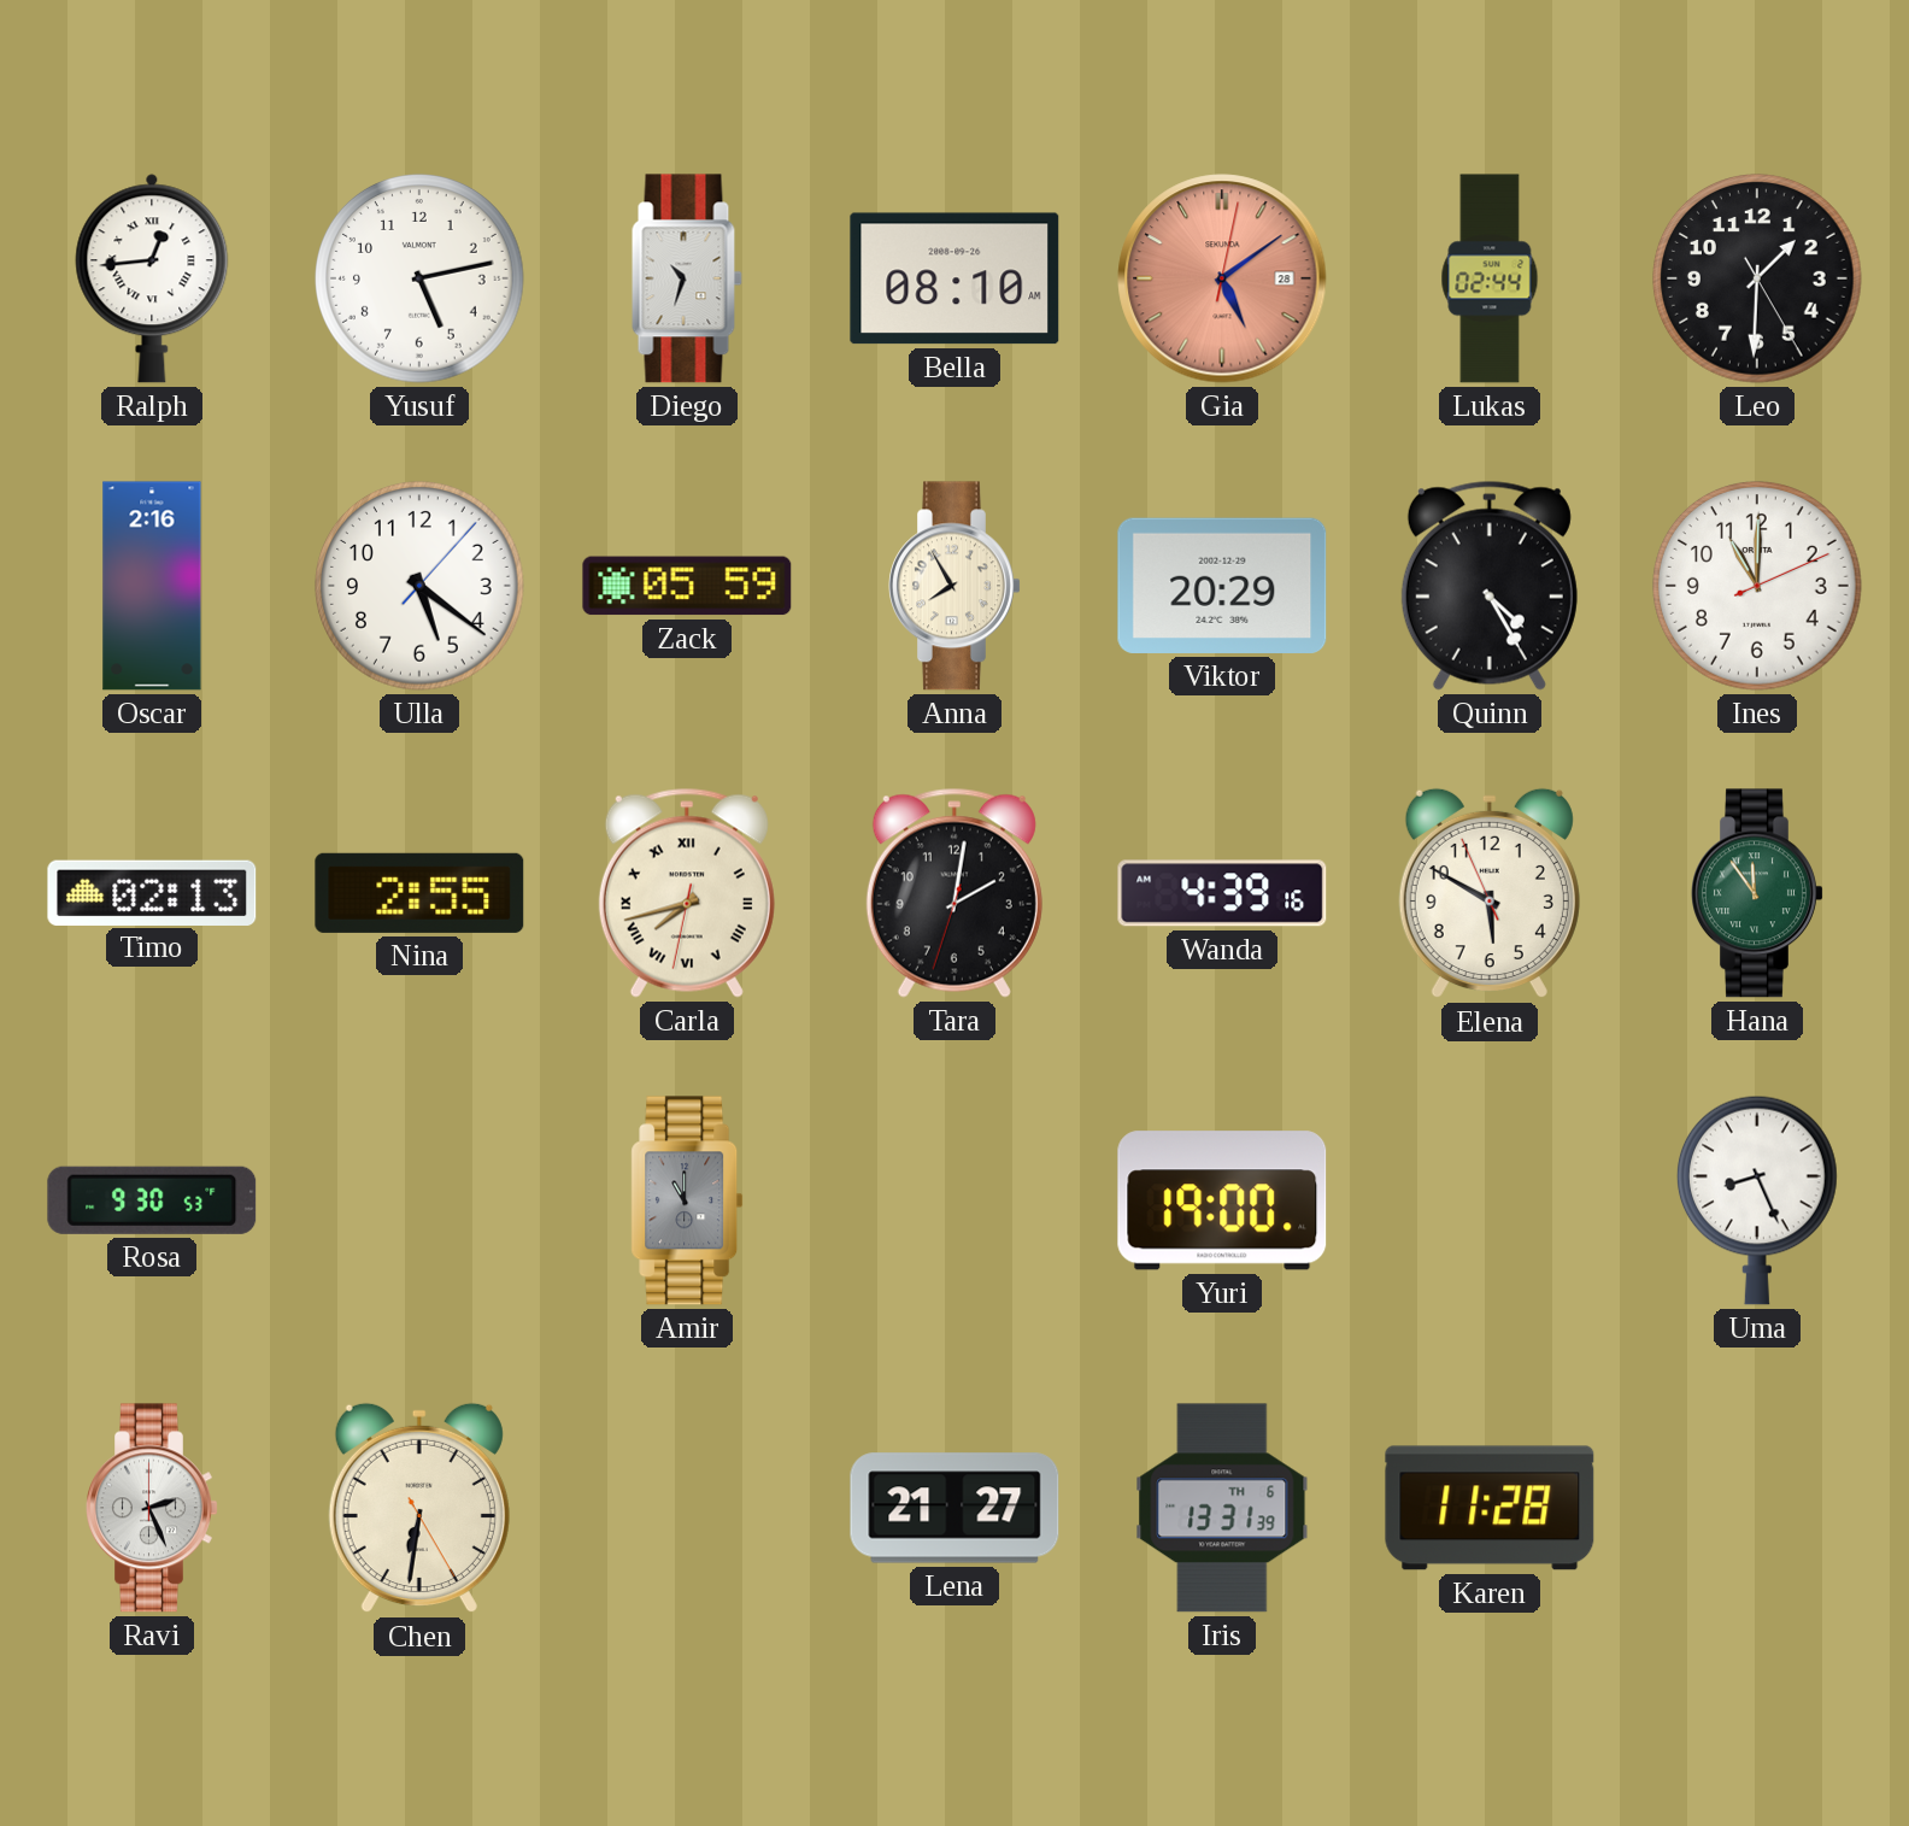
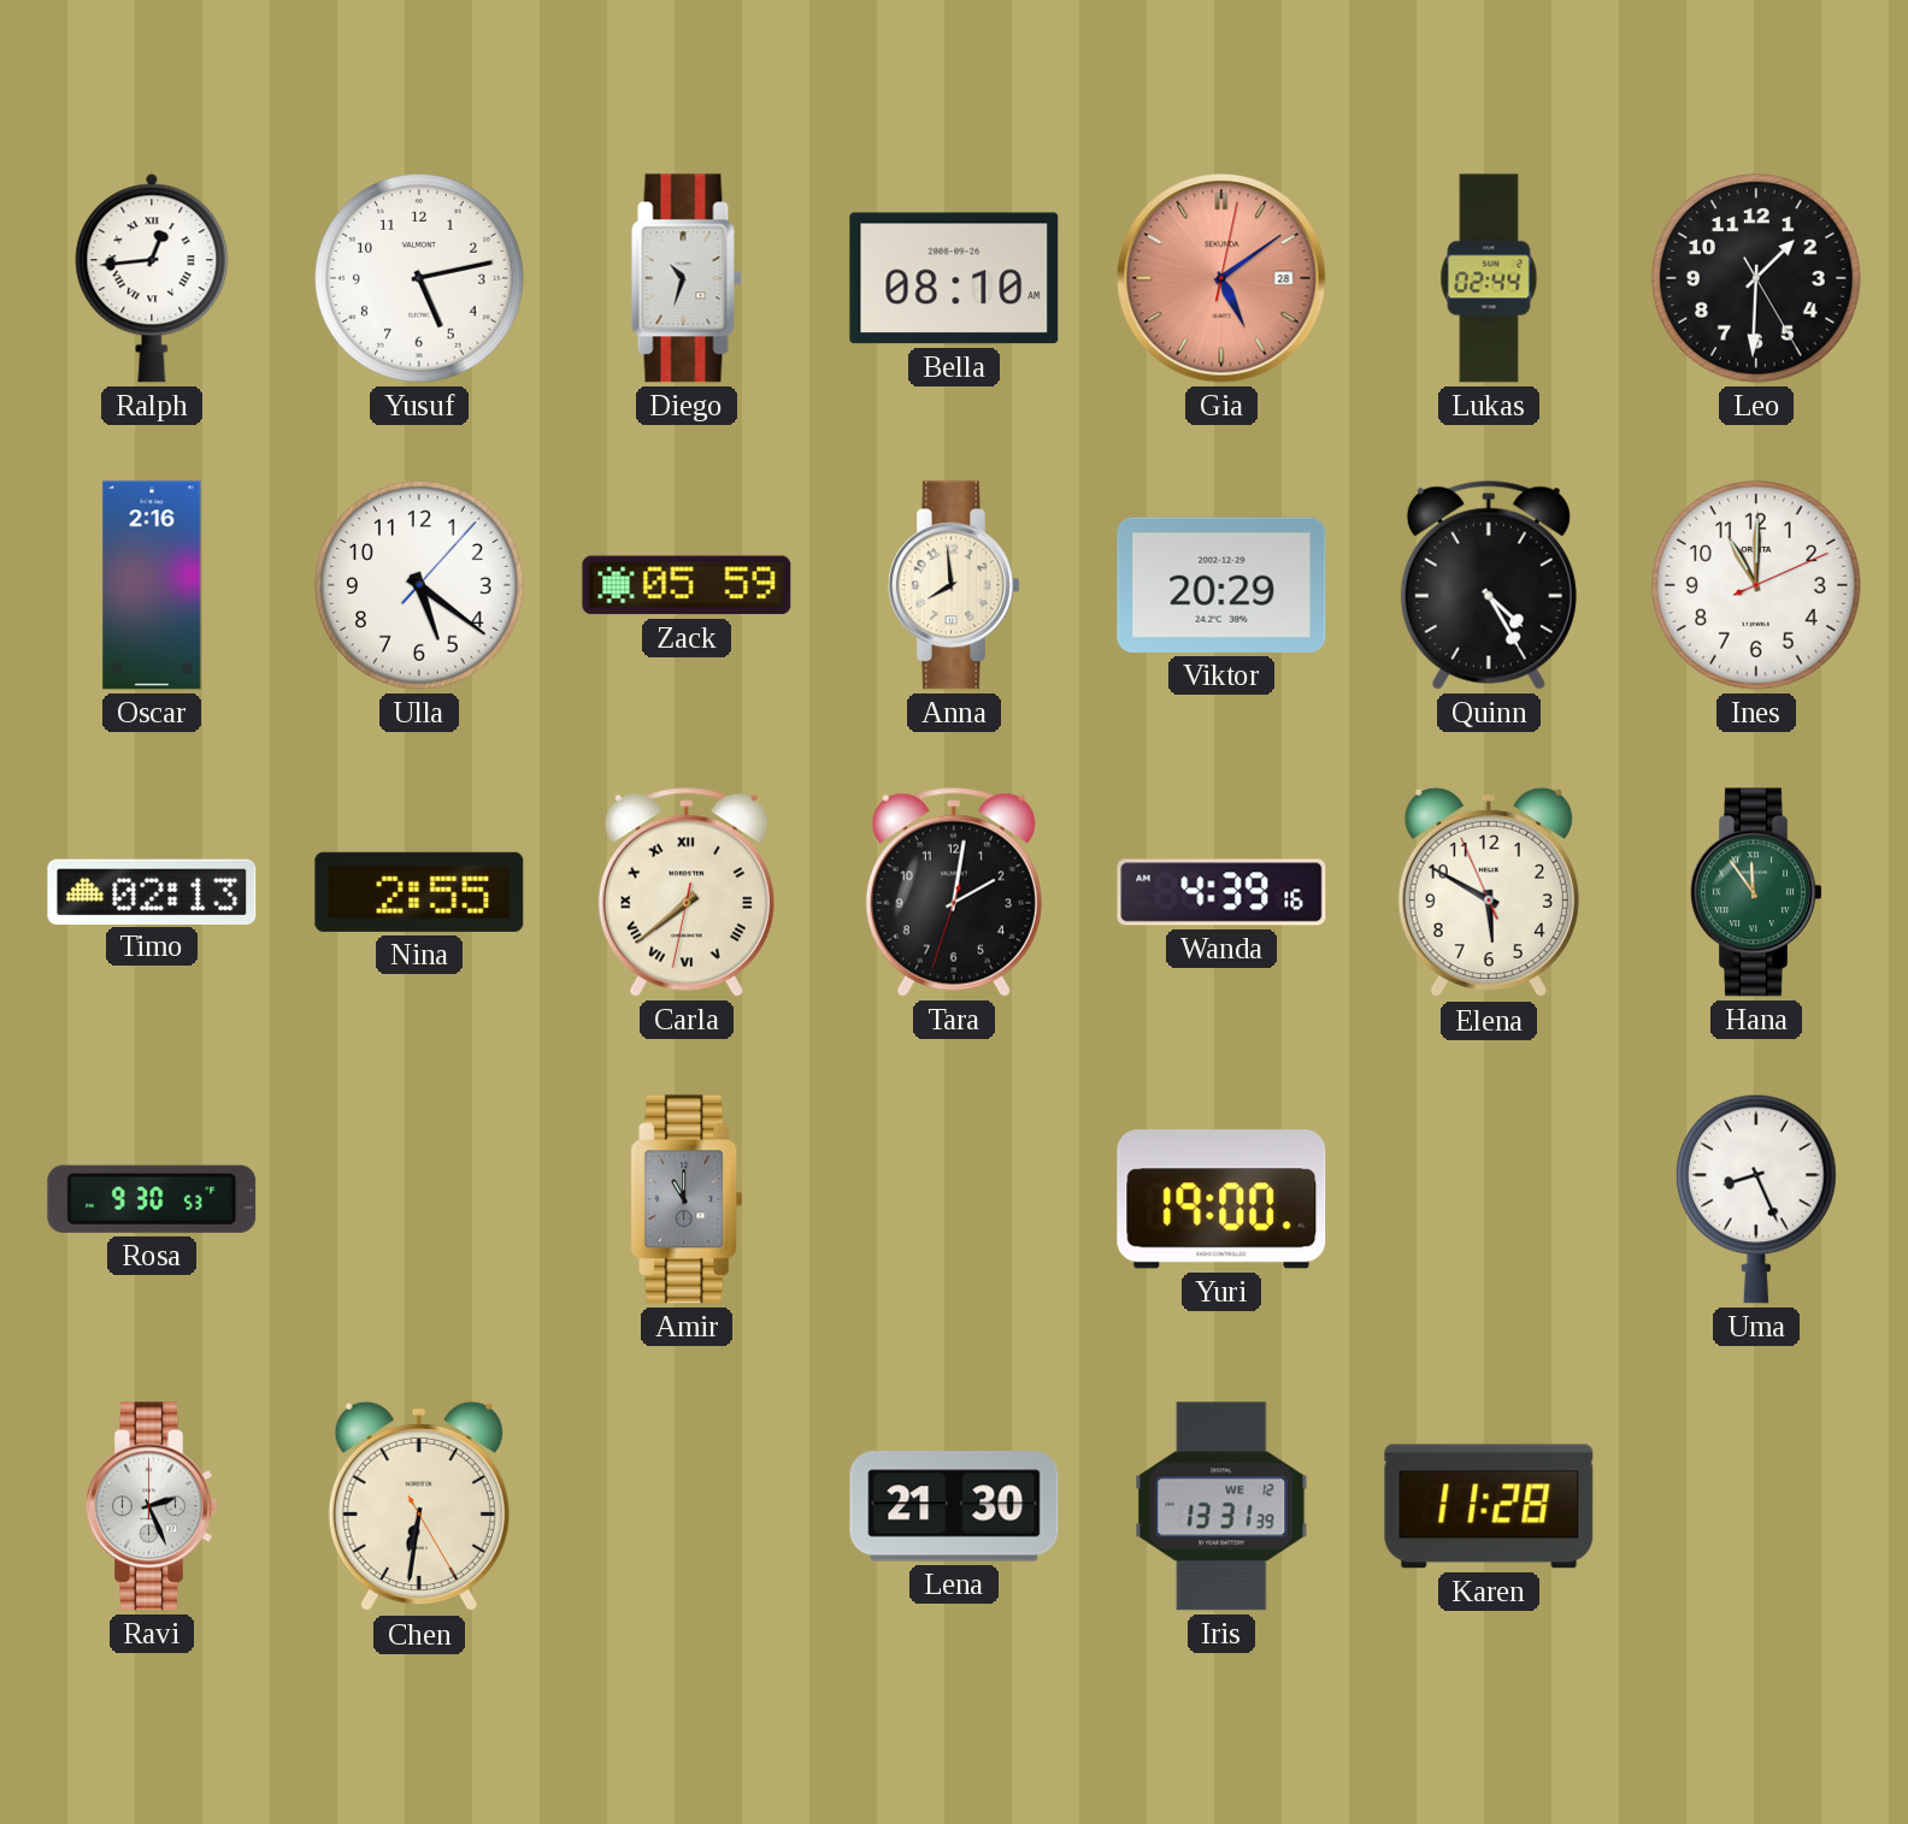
Anna: 7:55 -> 7:59 (954, 585)
Carla: 7:42 -> 7:38 (687, 892)
Lena: 21:27 -> 21:30 (954, 1506)
Iris date: TH 6 -> WE 12 (1221, 1506)
